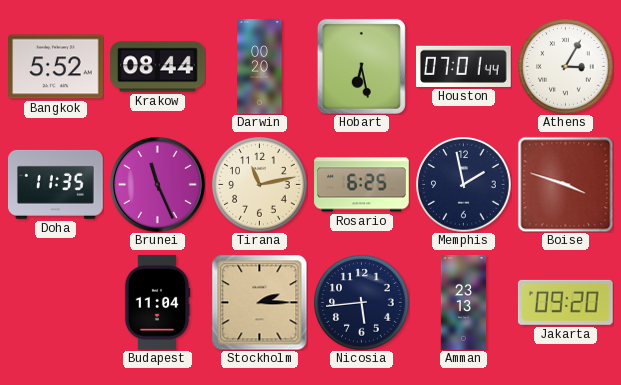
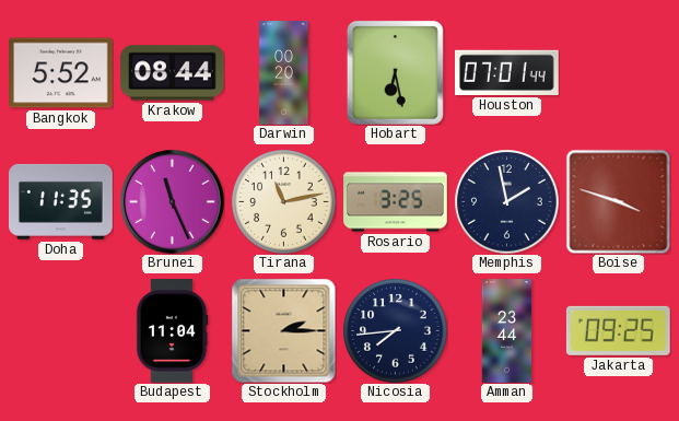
Athens: 3:05 -> none (565, 66)
Rosario: 6:25 -> 3:25 (396, 202)
Nicosia: 5:44 -> 7:44 (395, 330)
Amman: 23:13 -> 23:44 (507, 331)
Jakarta: 09:20 -> 09:25 (618, 330)
